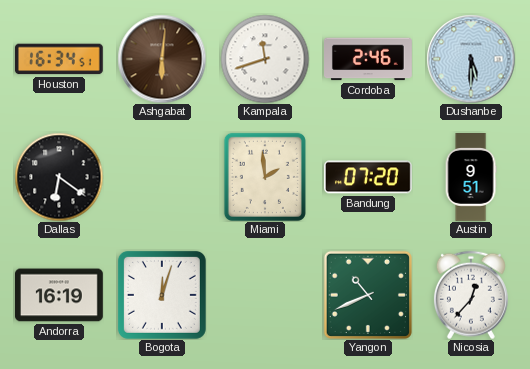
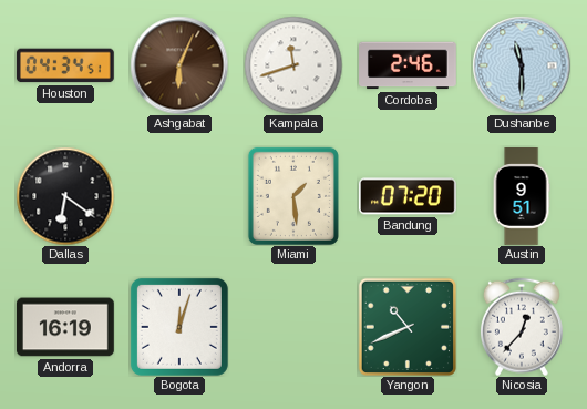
Houston: 16:34 -> 04:34 (65, 65)
Ashgabat: 6:01 -> 6:04 (179, 65)
Dushanbe: 5:30 -> 11:30 (522, 65)
Miami: 1:59 -> 1:29 (293, 196)
